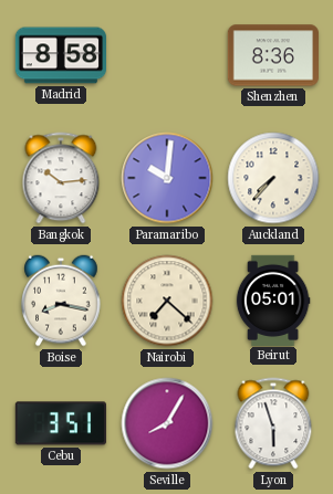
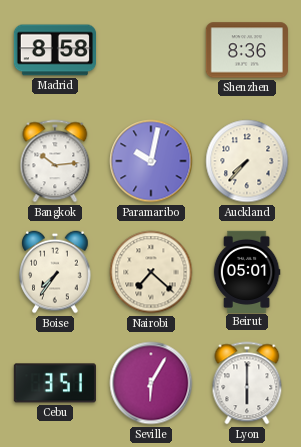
Paramaribo: 10:01 -> 10:02 (151, 161)
Boise: 8:17 -> 7:36 (55, 272)
Seville: 8:05 -> 6:05 (151, 383)
Lyon: 5:57 -> 6:00 (247, 383)
